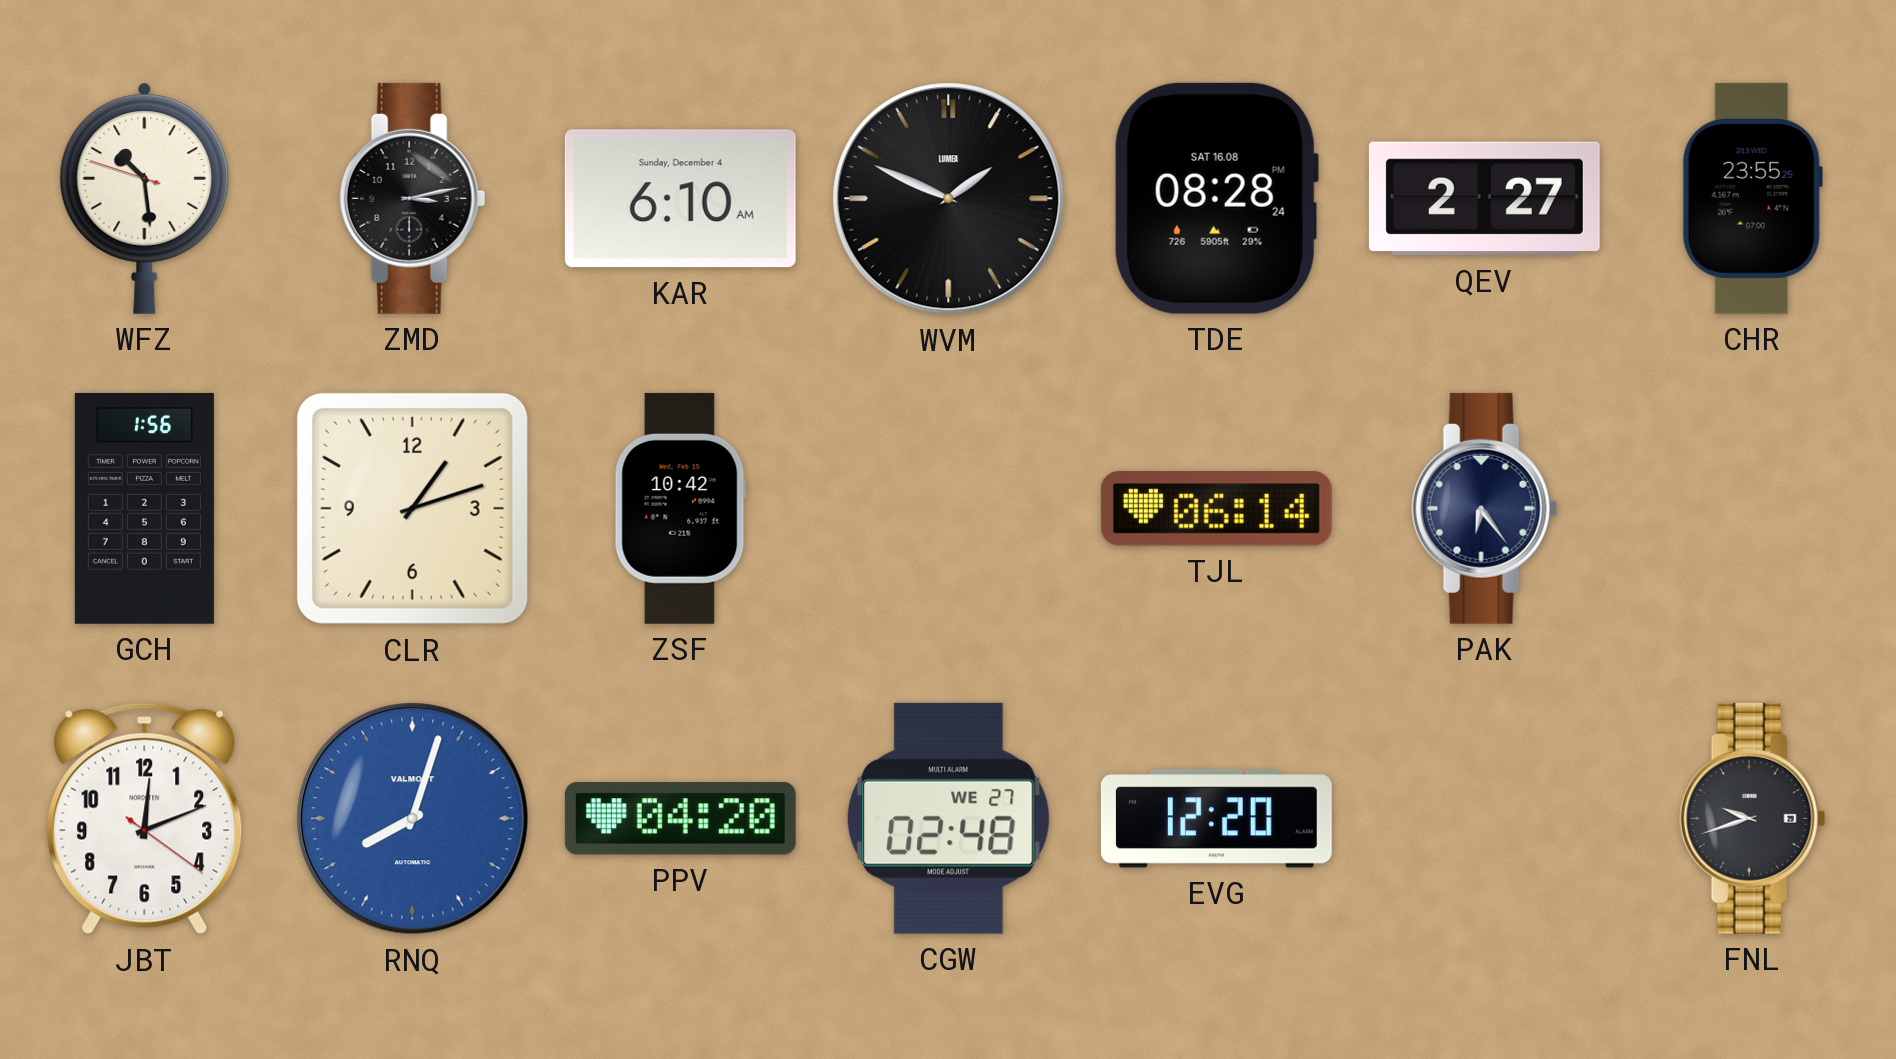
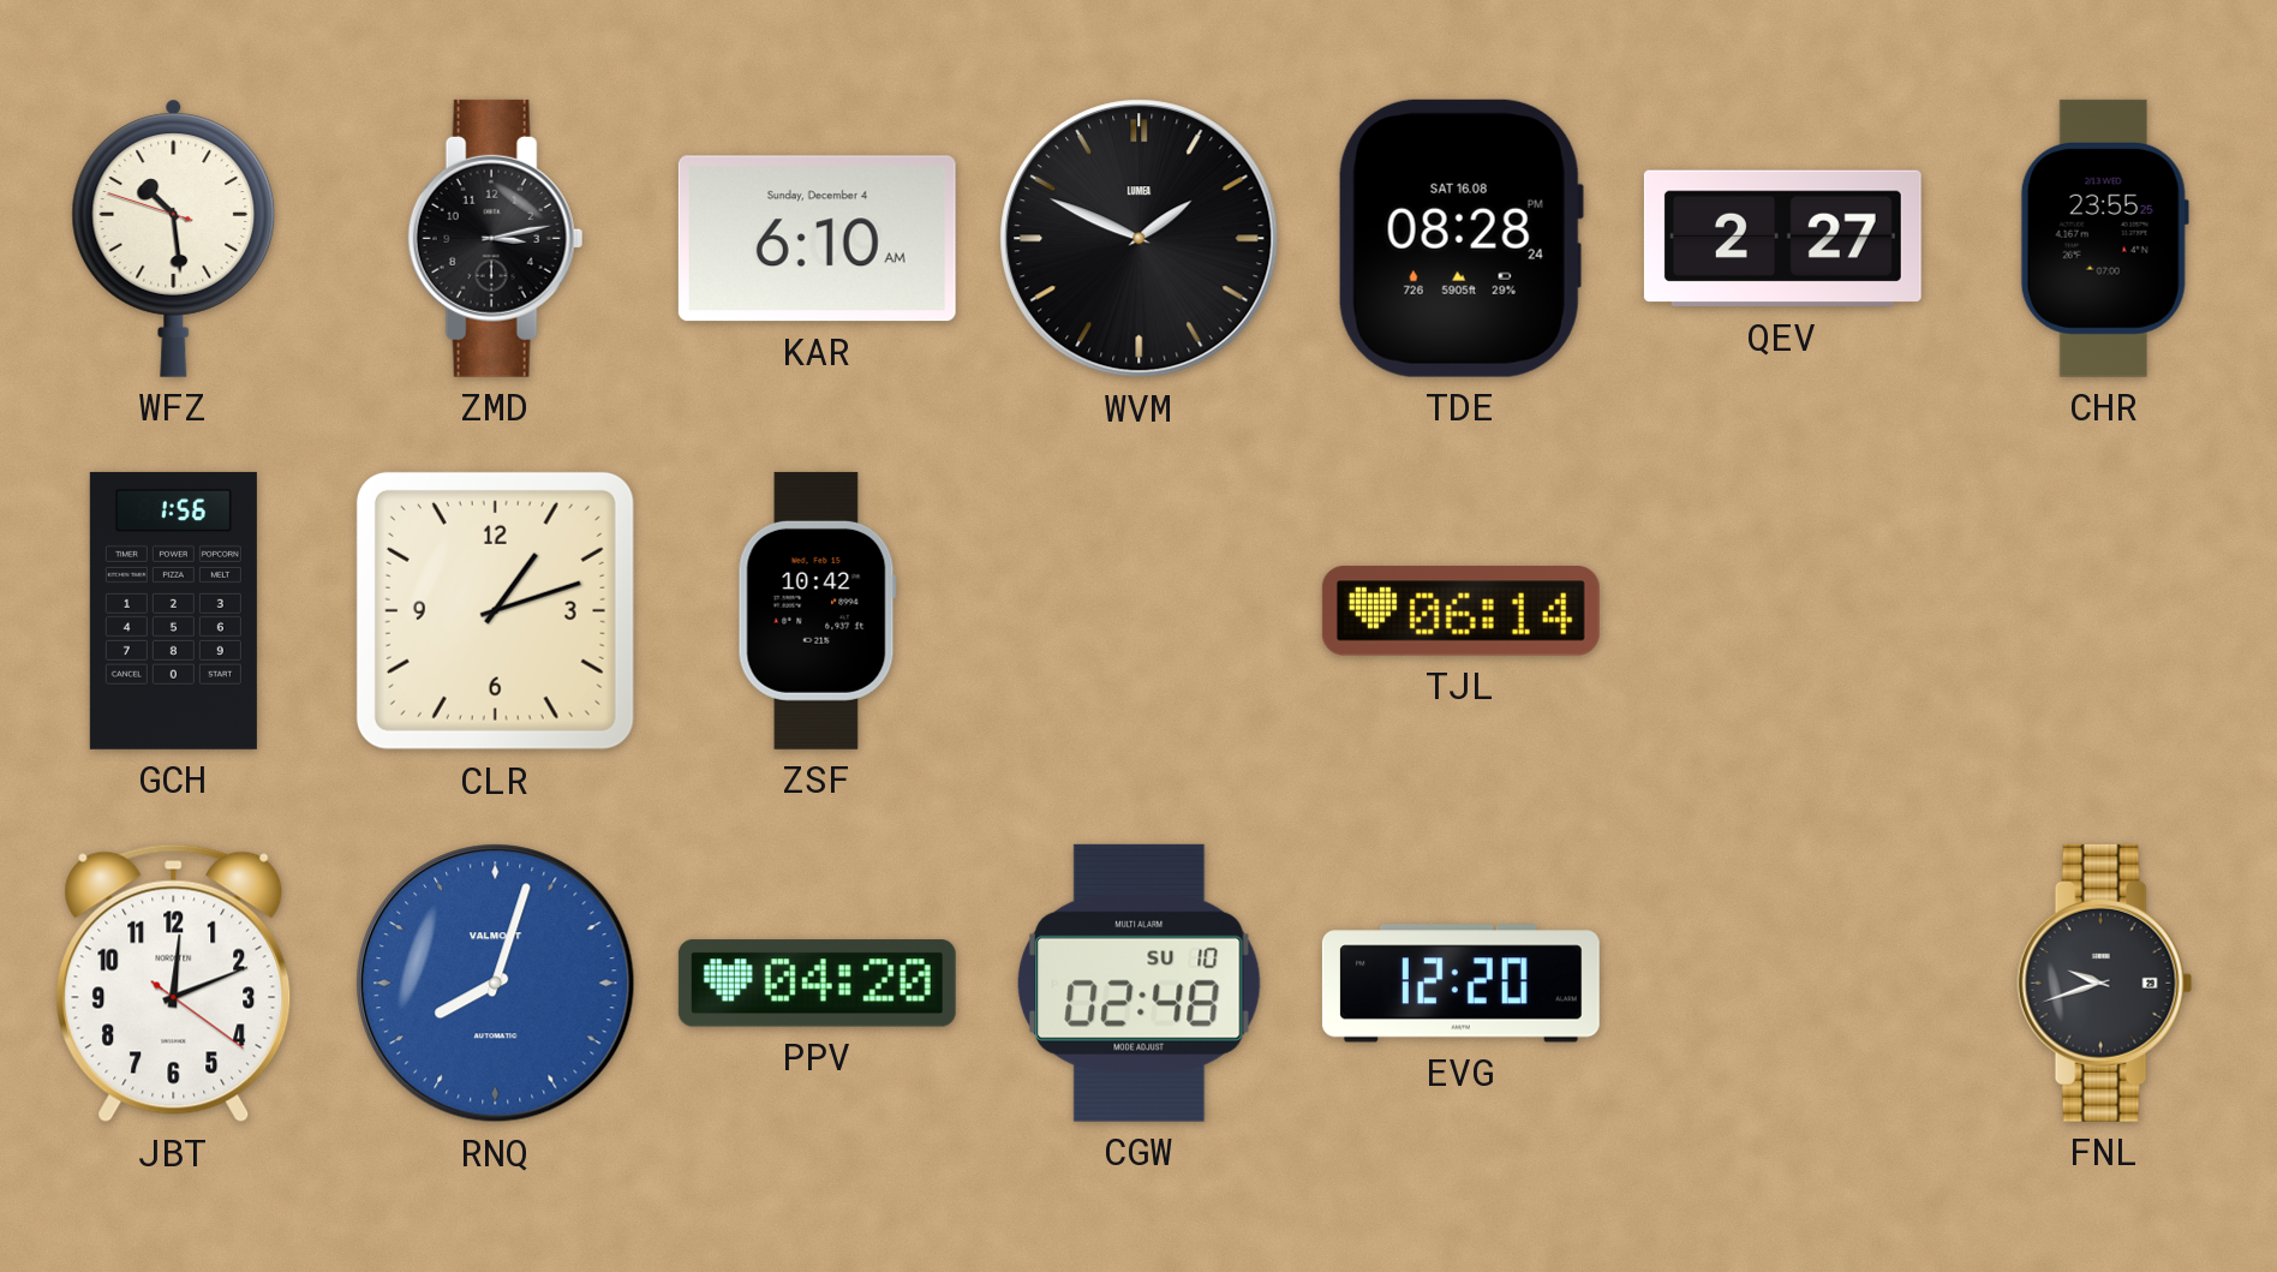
PAK: 6:24 -> none (1485, 508)
CGW date: WE 27 -> SU 10 (1138, 983)
